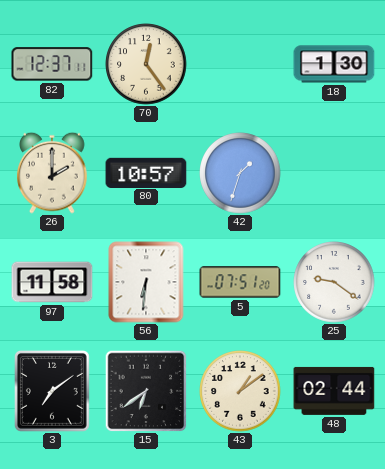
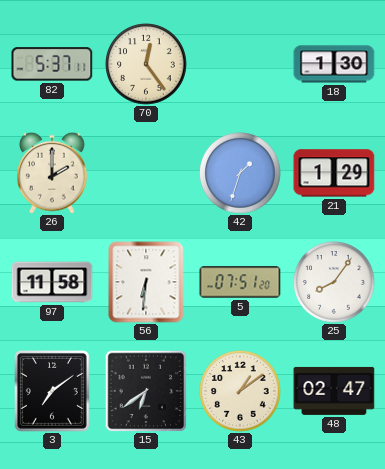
82: 12:37 -> 5:37 (52, 64)
80: 10:57 -> none (146, 172)
21: none -> 1:29 (334, 173)
25: 9:21 -> 8:06 (334, 282)
48: 02:44 -> 02:47 (334, 391)
